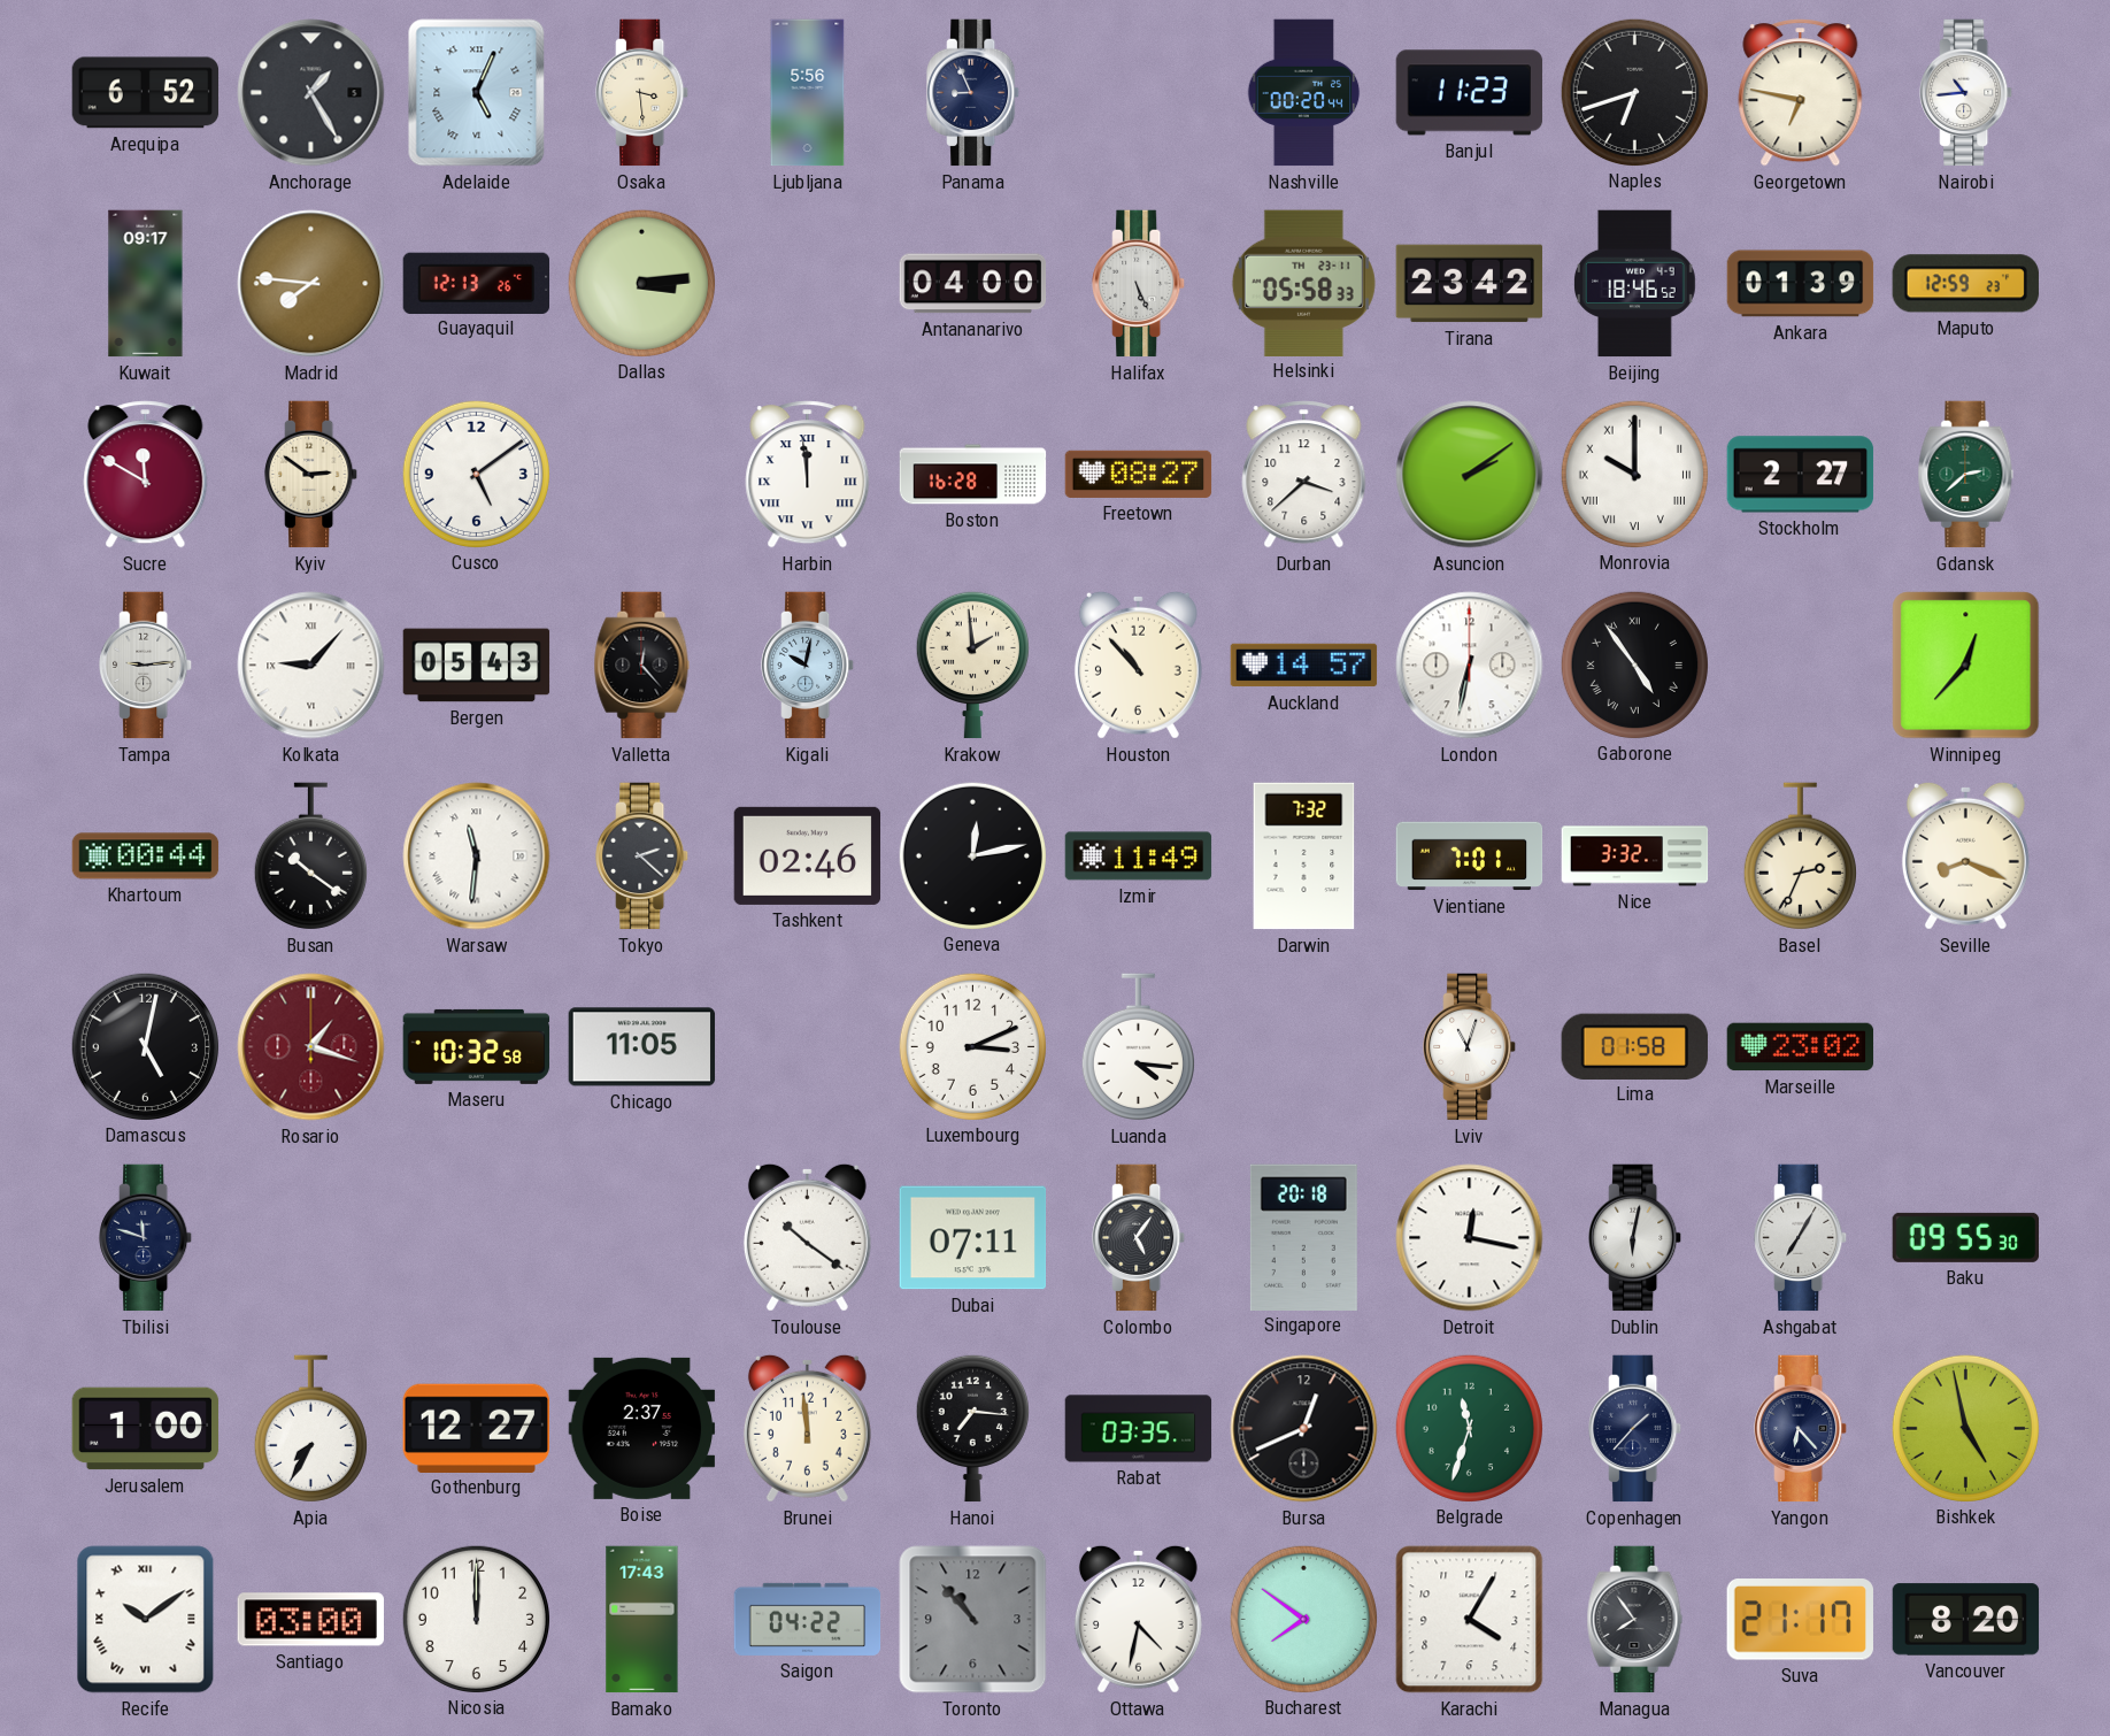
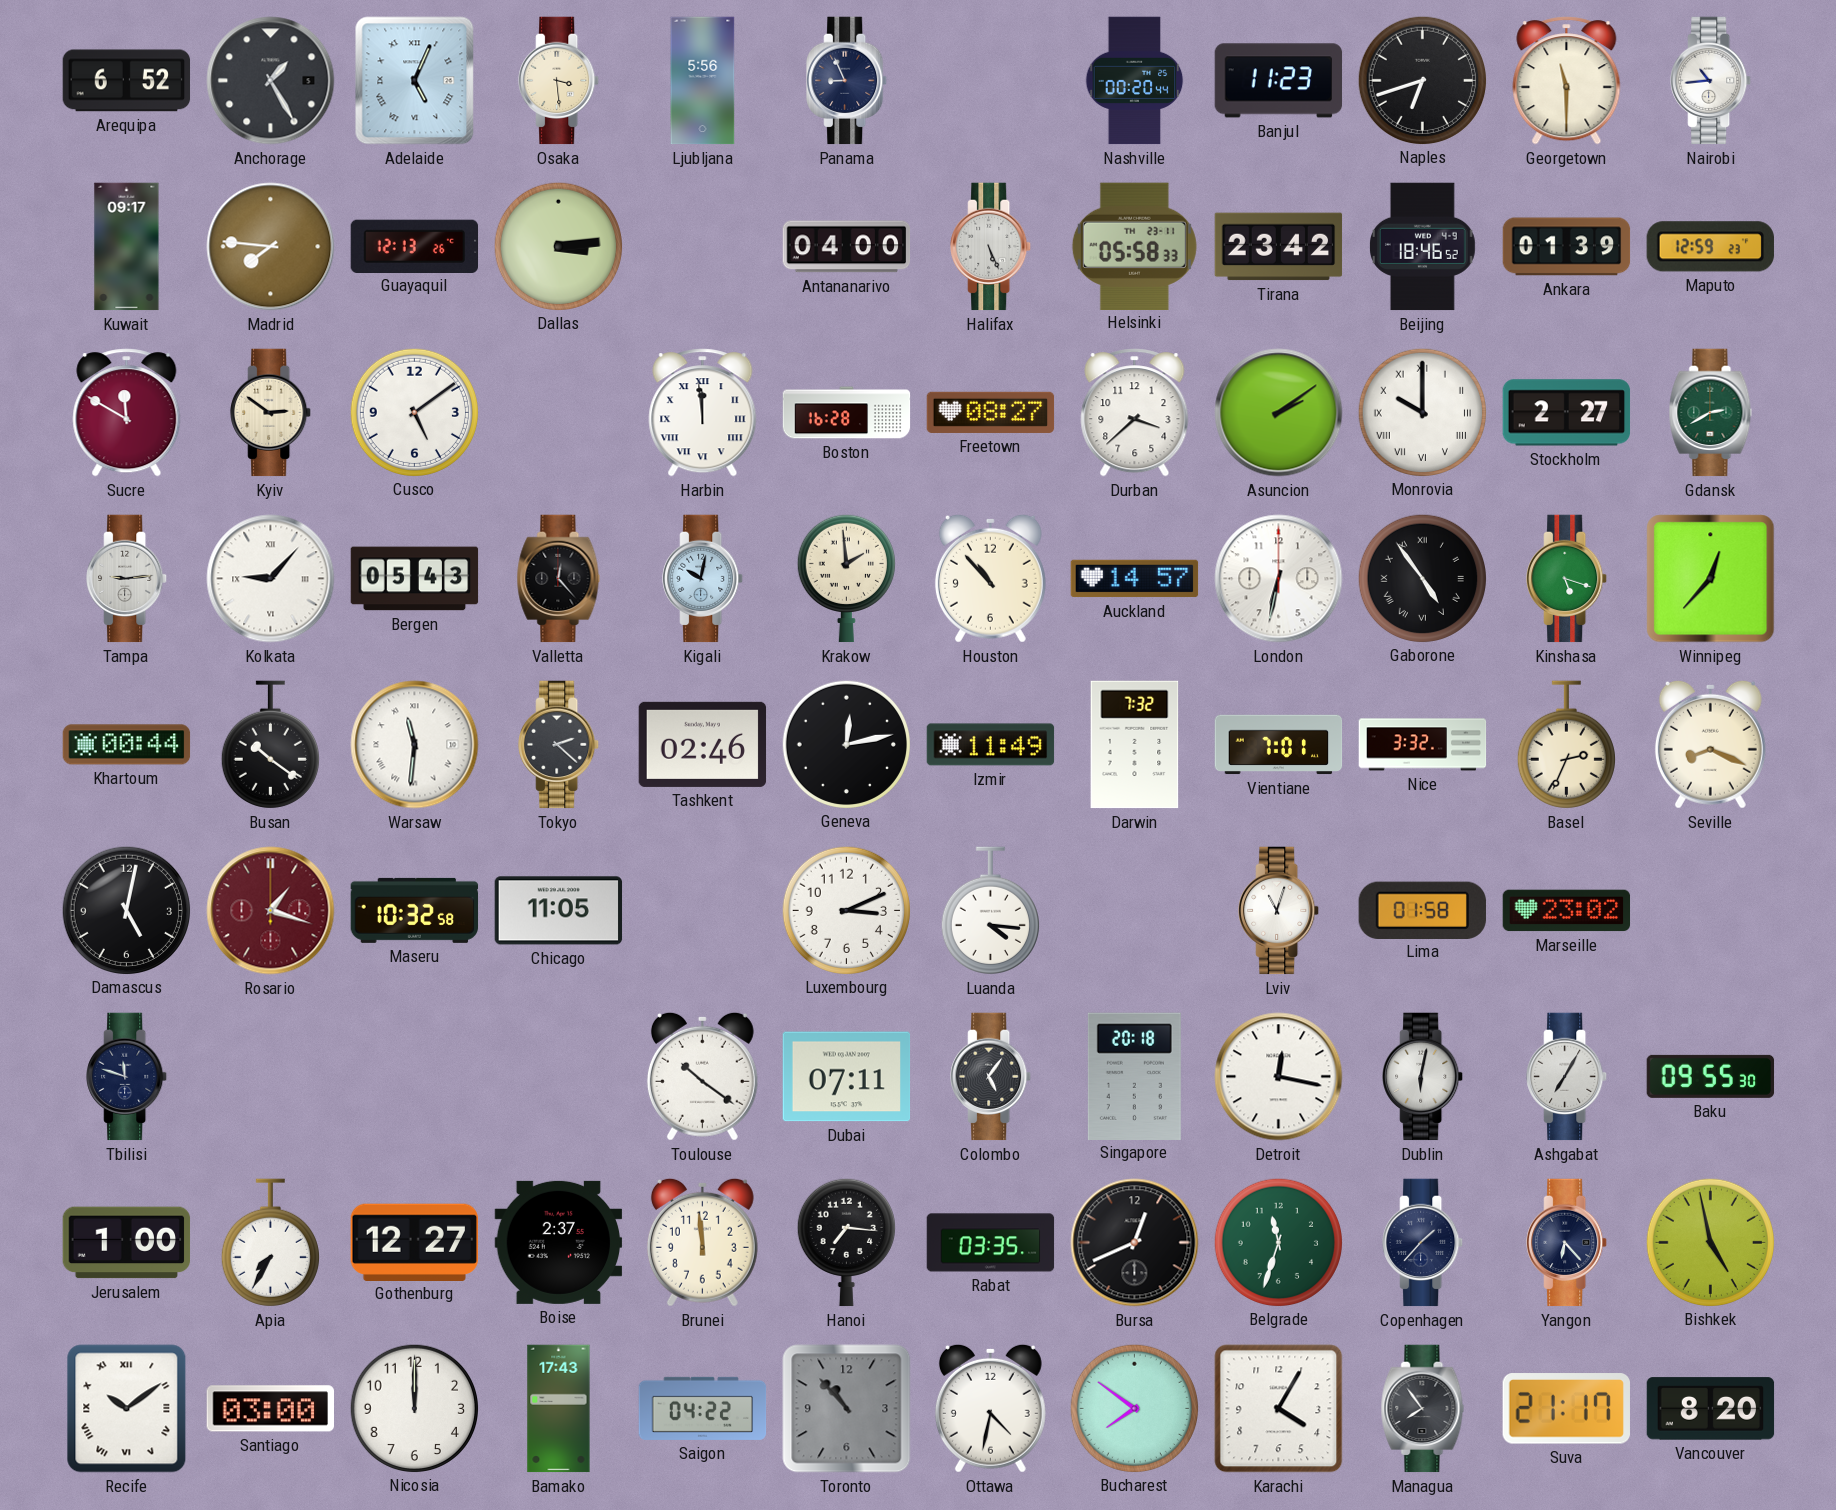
Georgetown: 6:47 -> 11:30 (1567, 81)
Gdansk: 2:38 -> 2:40 (1711, 413)
Kinshasa: none -> 5:18 (1567, 579)
